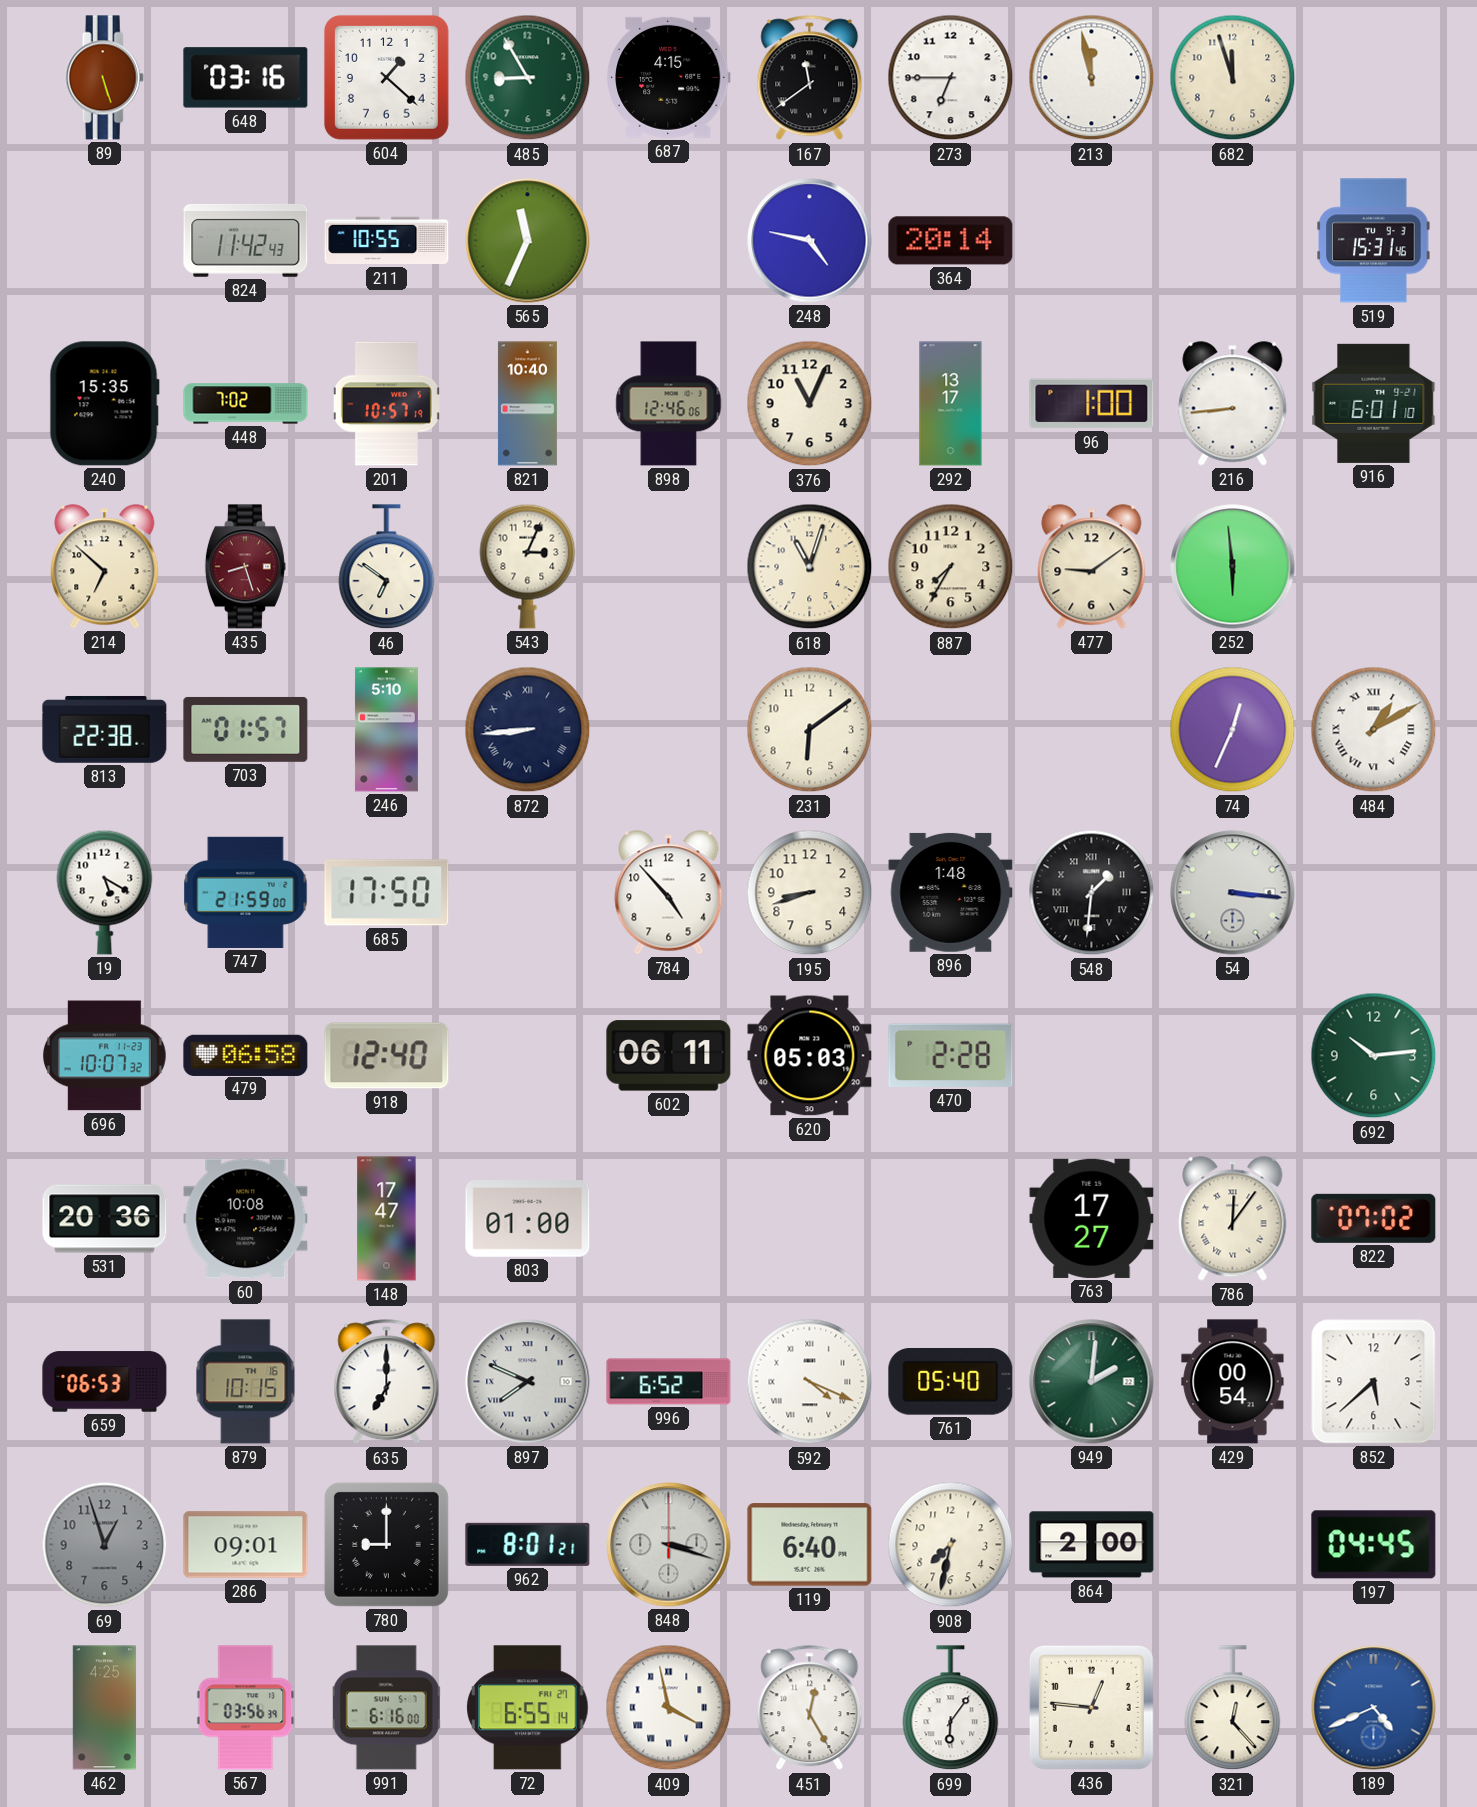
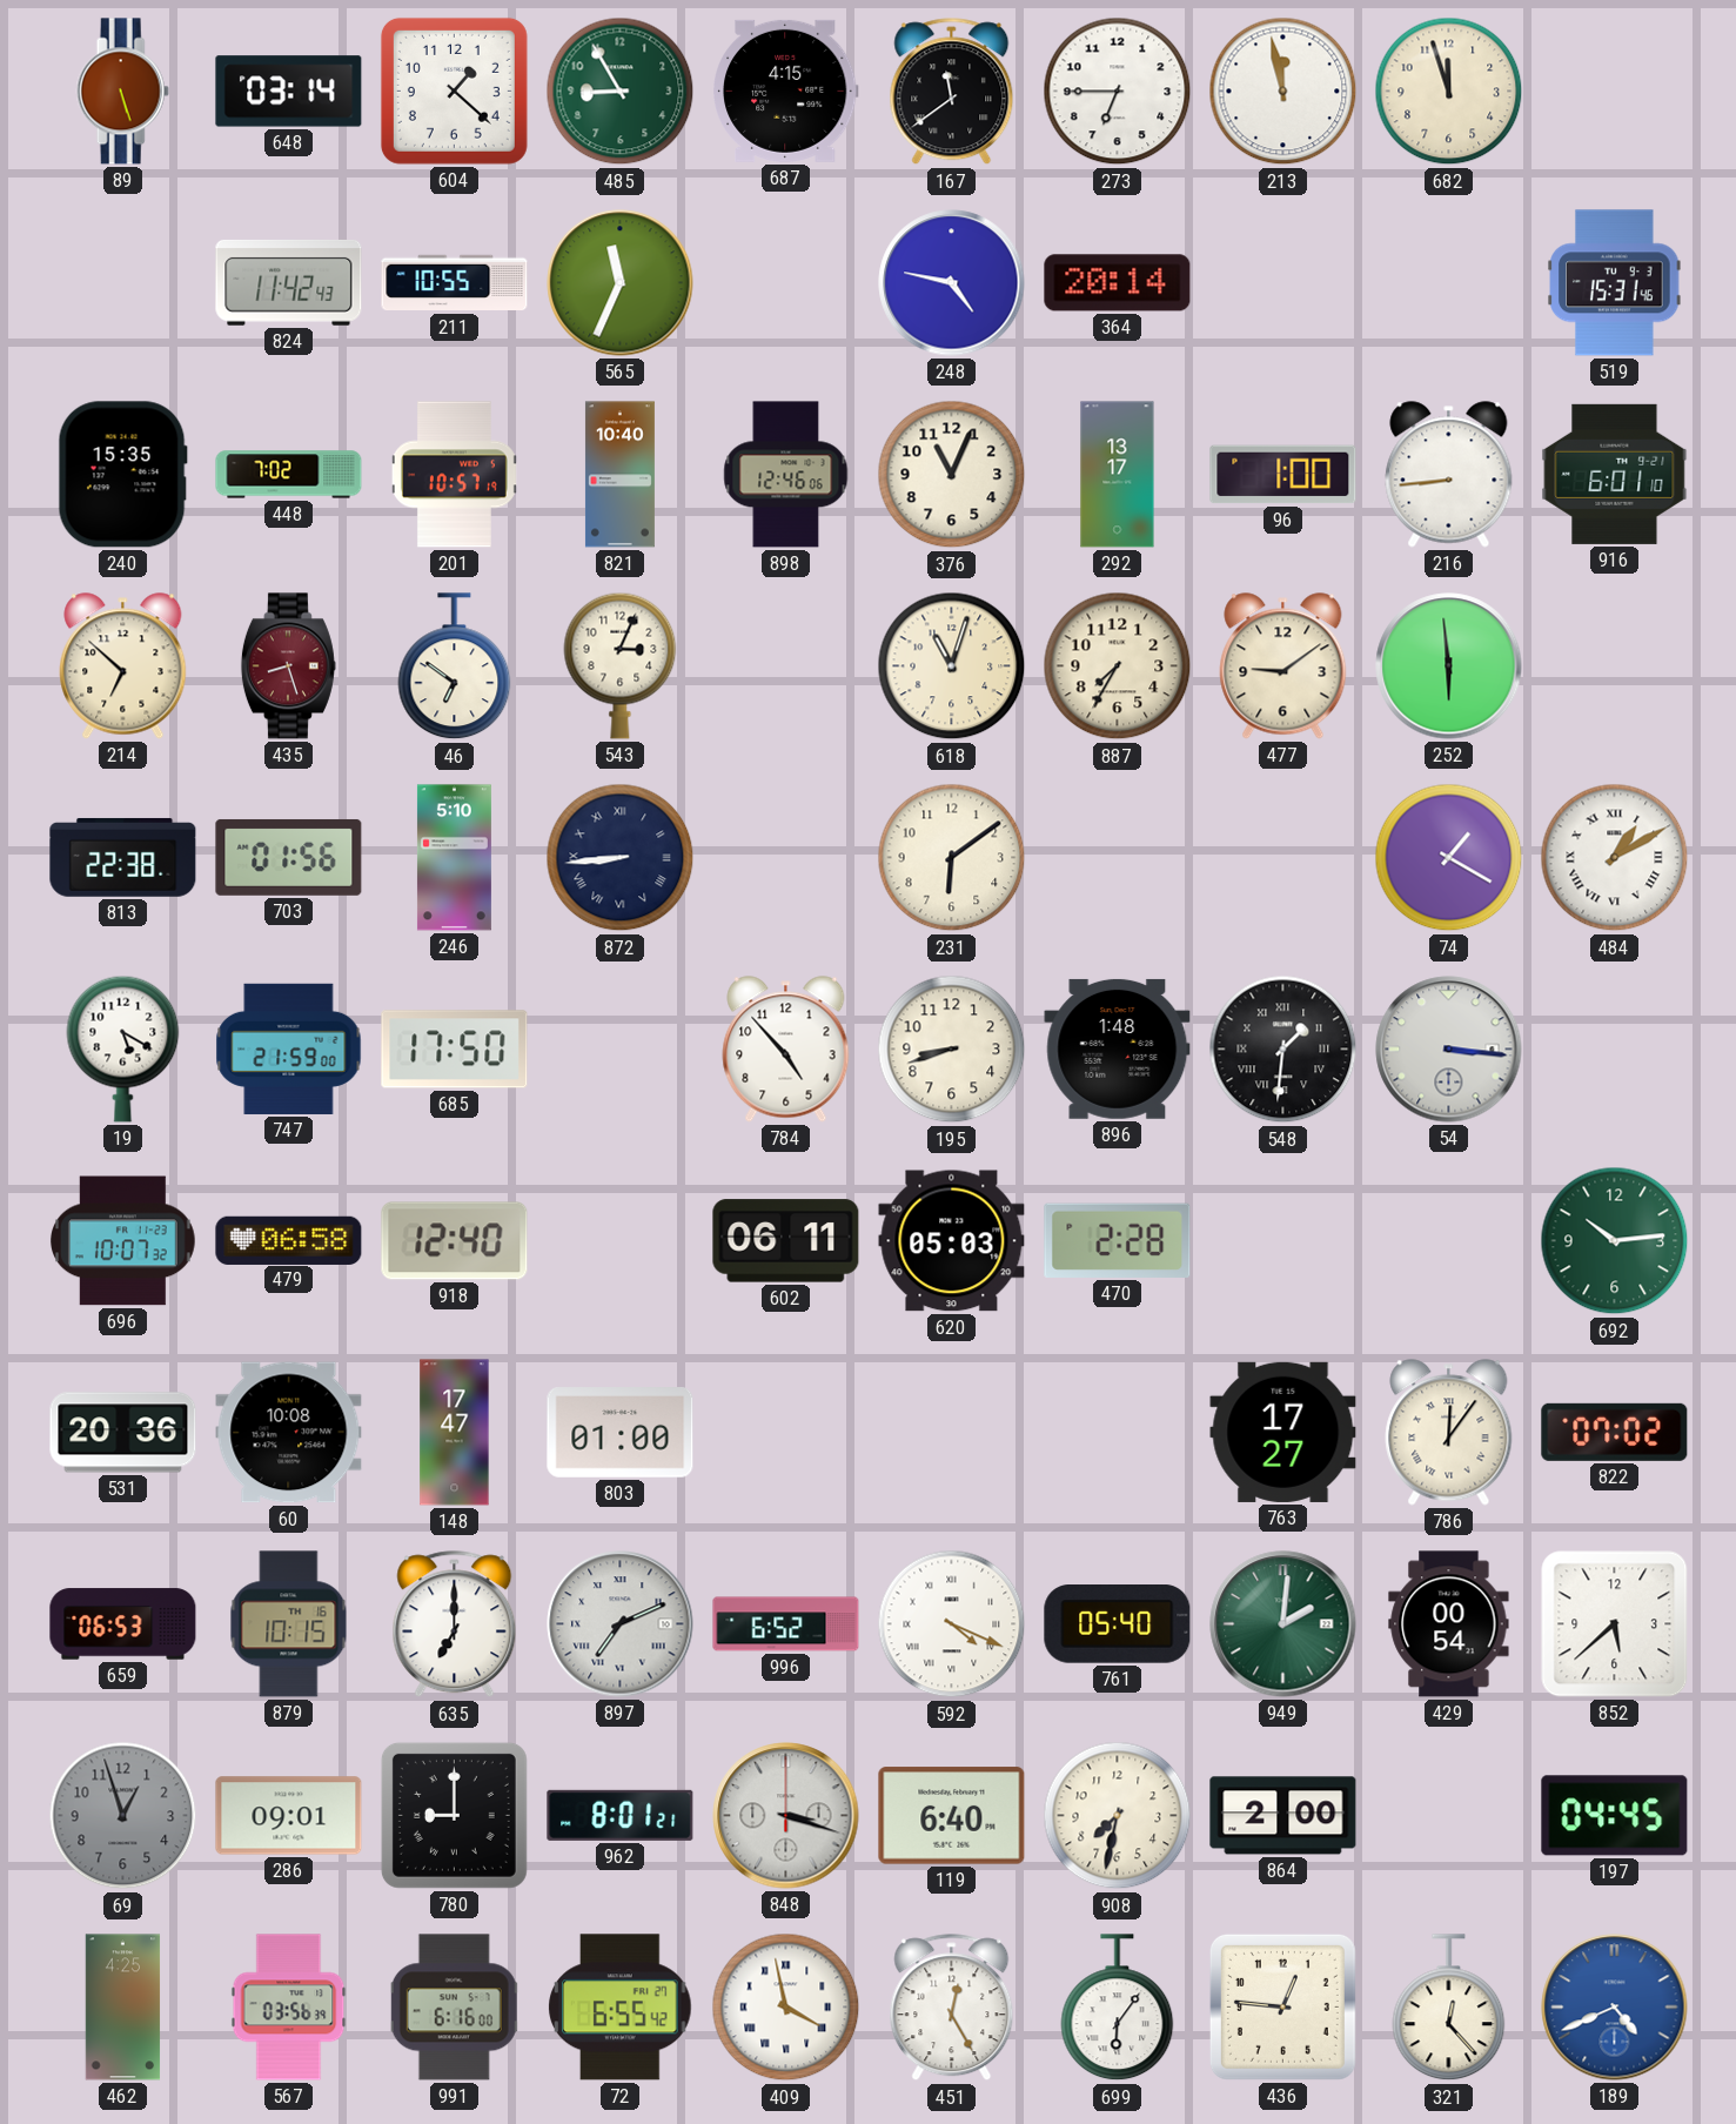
648: 03:16 -> 03:14 (289, 92)
703: 01:57 -> 01:56 (289, 857)
74: 12:34 -> 1:20 (1449, 858)
897: 7:49 -> 7:11 (621, 1624)
72: 6:55:14 -> 6:55:42 (621, 2008)
